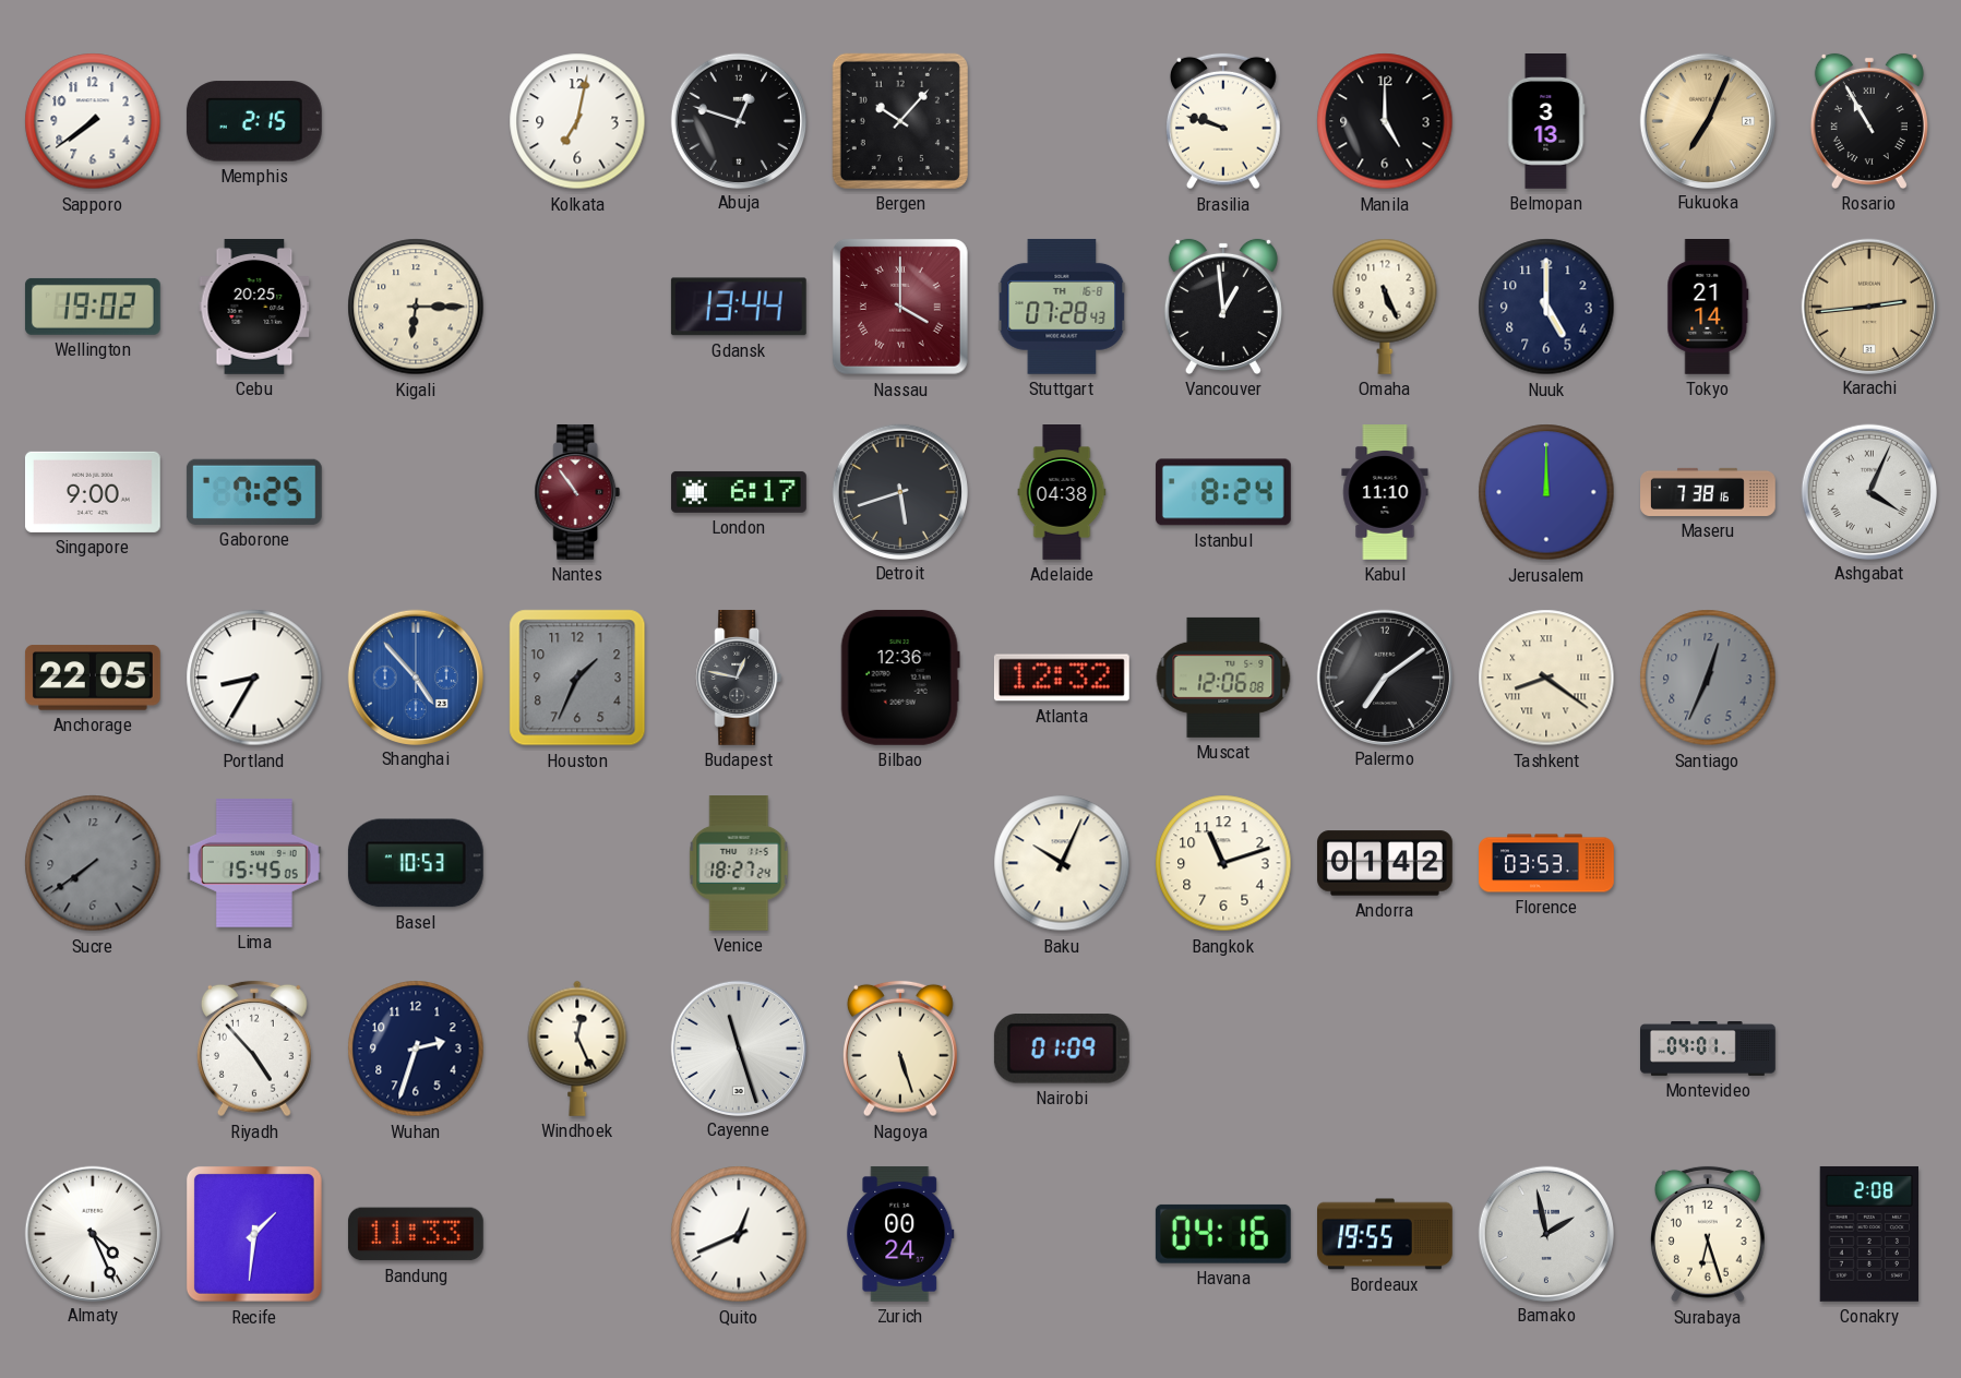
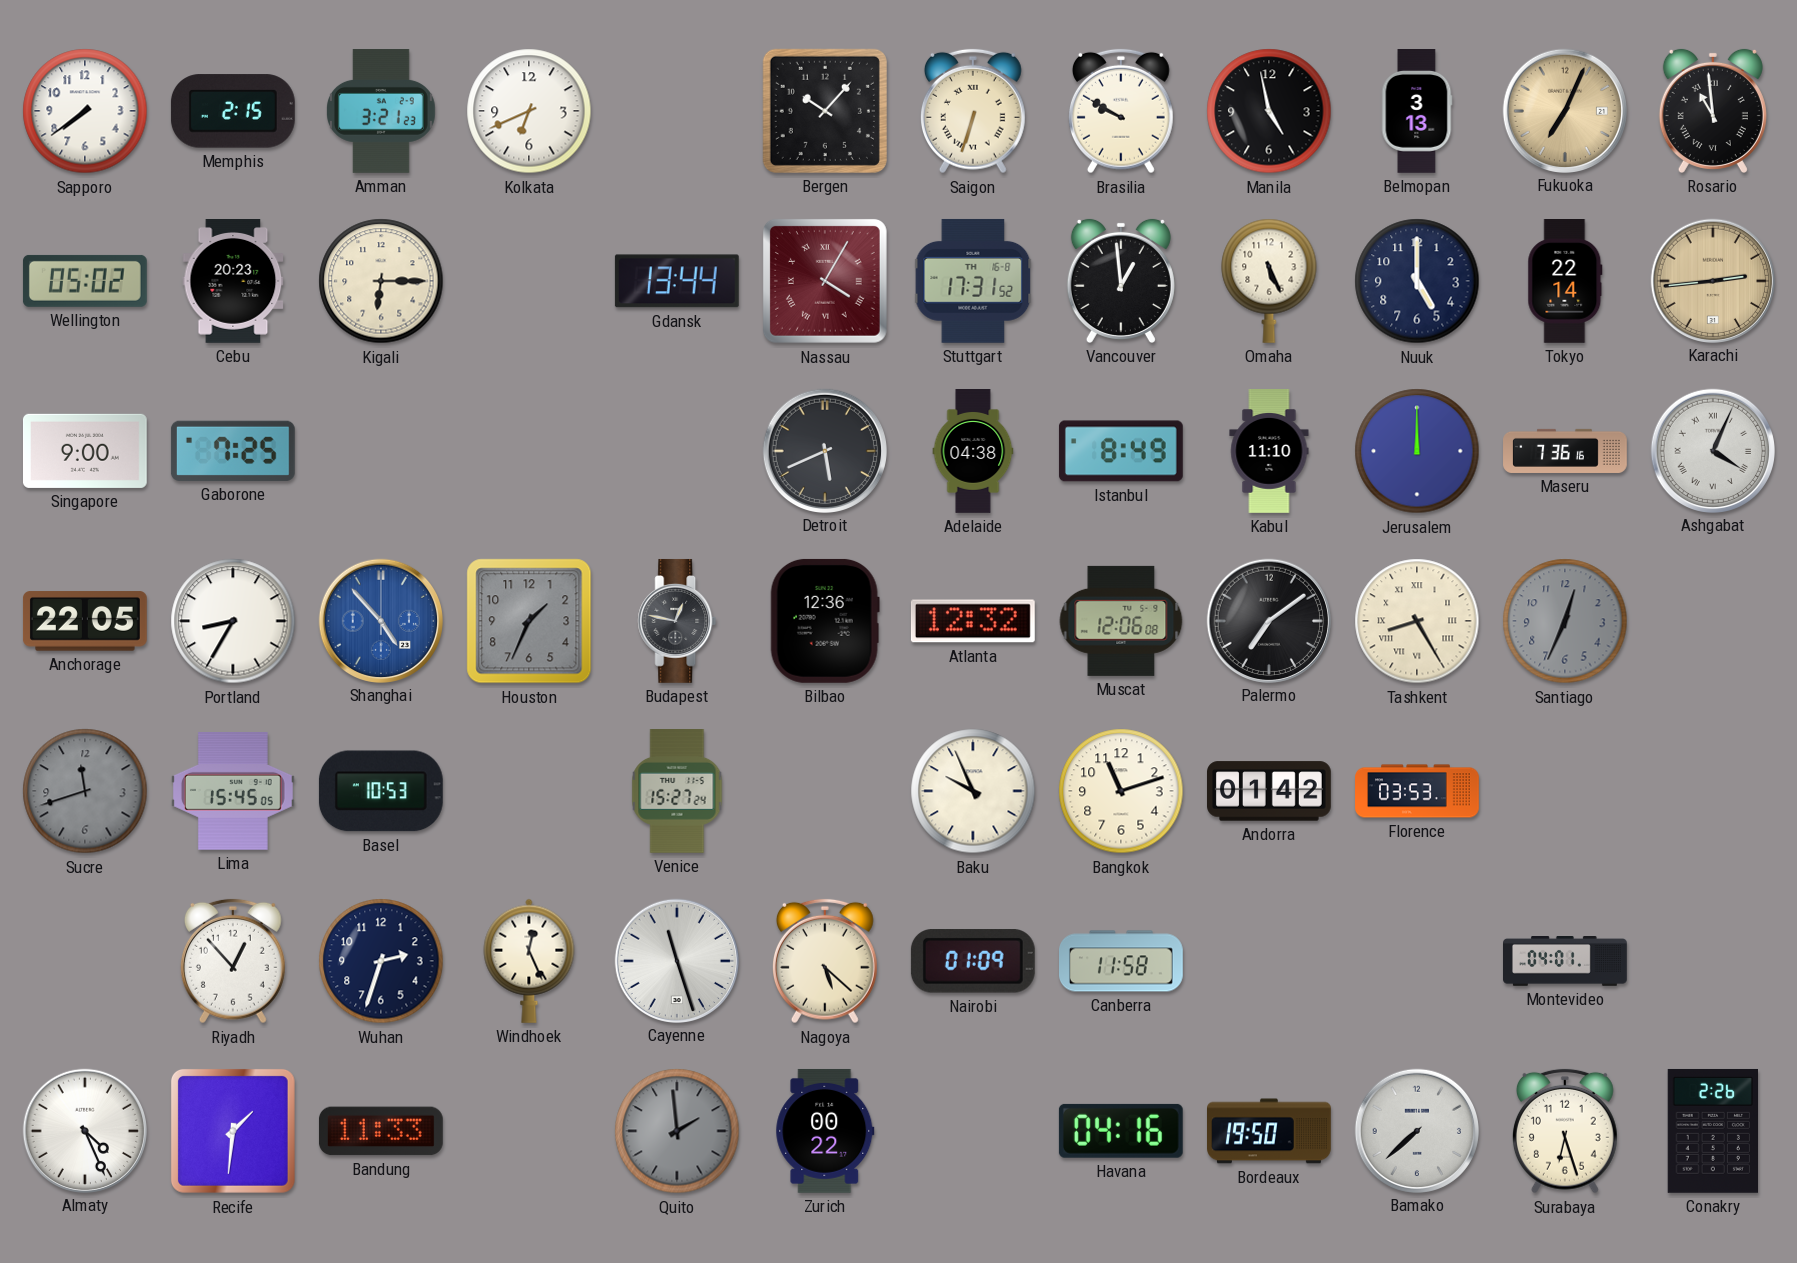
Amman: none -> 3:21 (381, 112)
Kolkata: 7:02 -> 6:41 (529, 111)
Abuja: 12:48 -> none (738, 120)
Saigon: none -> 6:33 (973, 111)
Brasilia: 9:48 -> 9:50 (1121, 111)
Manila: 5:00 -> 4:58 (1269, 111)
Rosario: 10:55 -> 10:59 (1713, 111)
Wellington: 19:02 -> 05:02 (85, 281)
Cebu: 20:25 -> 20:23 (233, 282)
Nassau: 4:00 -> 4:05 (825, 281)
Stuttgart: 07:28 -> 17:31 (973, 281)
Tokyo: 21:14 -> 22:14 (1565, 282)
Nantes: 10:54 -> none (577, 492)
London: 6:17 -> none (739, 492)
Detroit: 5:42 -> 5:41 (824, 450)
Istanbul: 8:24 -> 8:49 (1121, 451)
Maseru: 7:38 -> 7:36 (1565, 451)
Tashkent: 8:21 -> 8:25 (1417, 621)
Sucre: 7:39 -> 11:42 (85, 791)
Venice: 18:27 -> 15:27 (677, 792)
Baku: 10:04 -> 9:56 (973, 791)
Riyadh: 4:53 -> 12:53 (233, 961)
Nagoya: 5:27 -> 5:22 (825, 961)
Canberra: none -> 11:58 (1122, 961)
Quito: 12:41 -> 1:59 (677, 1131)
Quito dial: white -> grey (677, 1131)
Zurich: 00:24 -> 00:22 (825, 1131)
Bordeaux: 19:55 -> 19:50 (1270, 1131)
Bamako: 1:58 -> 7:38 (1416, 1130)
Conakry: 2:08 -> 2:26 (1712, 1131)
